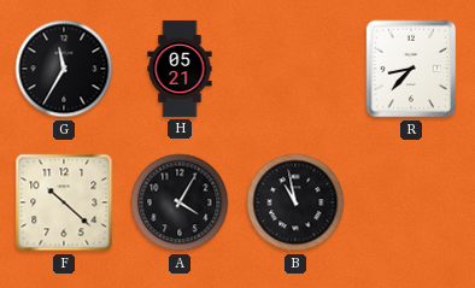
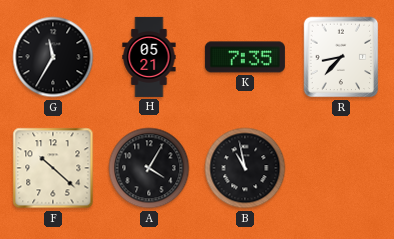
K: none -> 7:35 (245, 57)
